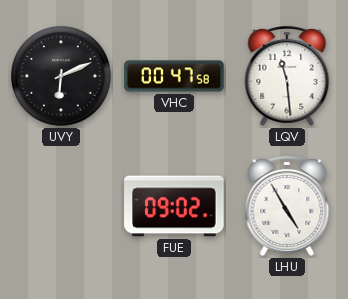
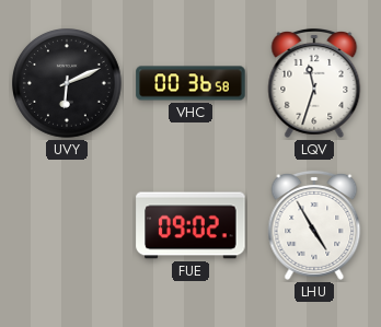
VHC: 00:47 -> 00:36 (190, 83)
LQV: 11:29 -> 11:33 (314, 83)
